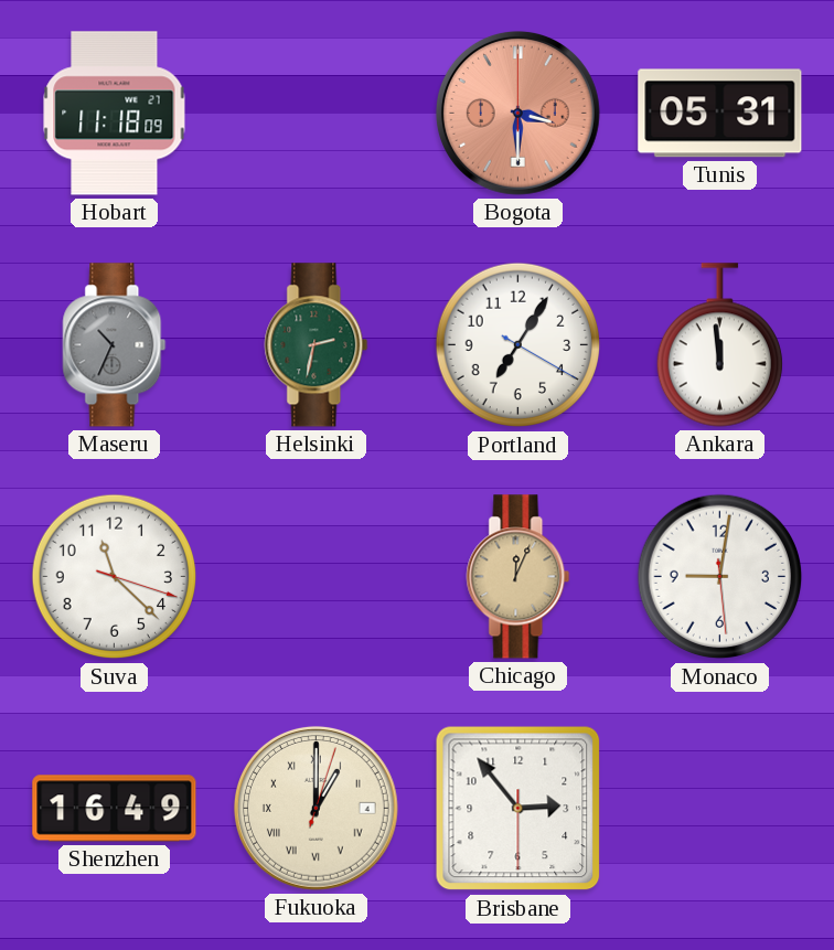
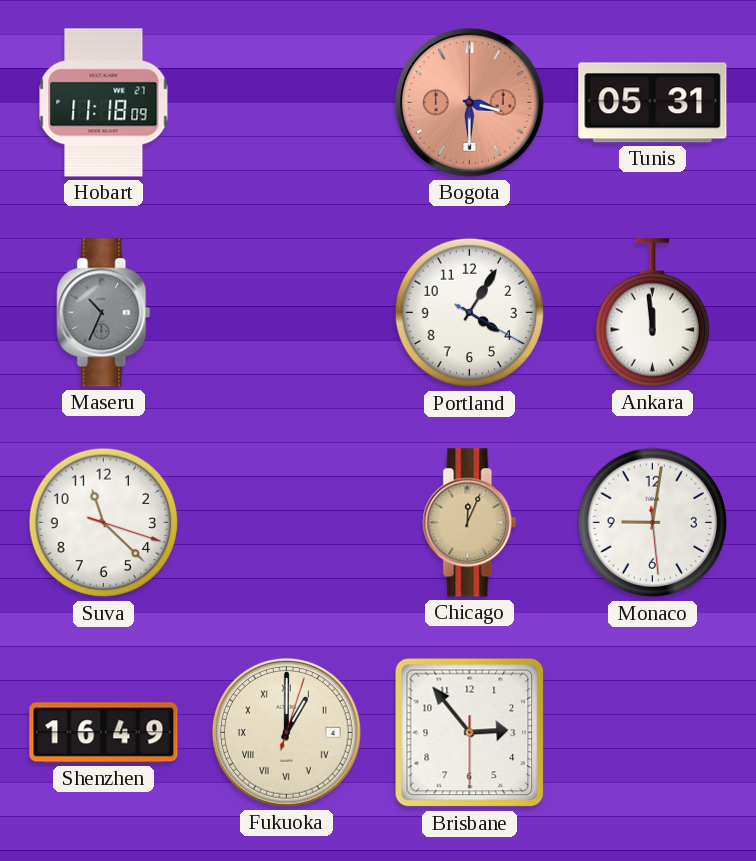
Helsinki: 2:32 -> none (317, 345)
Portland: 7:05 -> 4:05 (470, 313)
